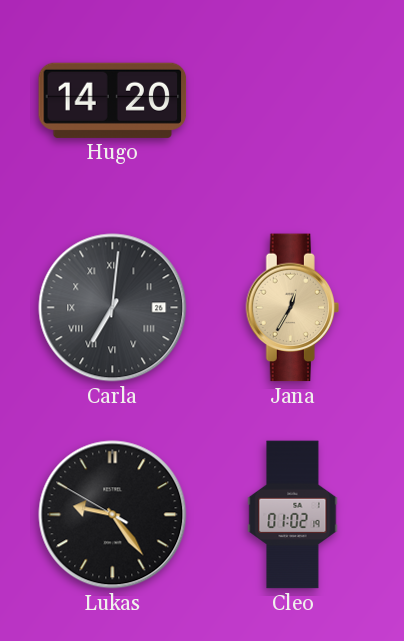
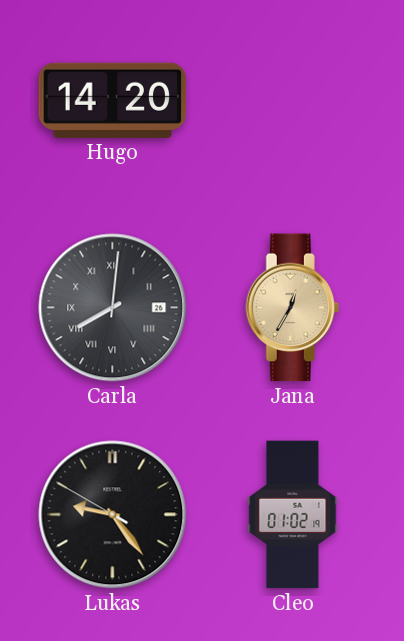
Carla: 7:01 -> 8:01 (113, 308)
